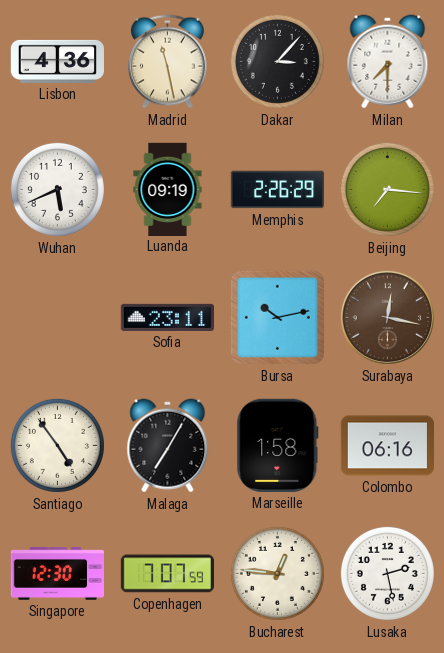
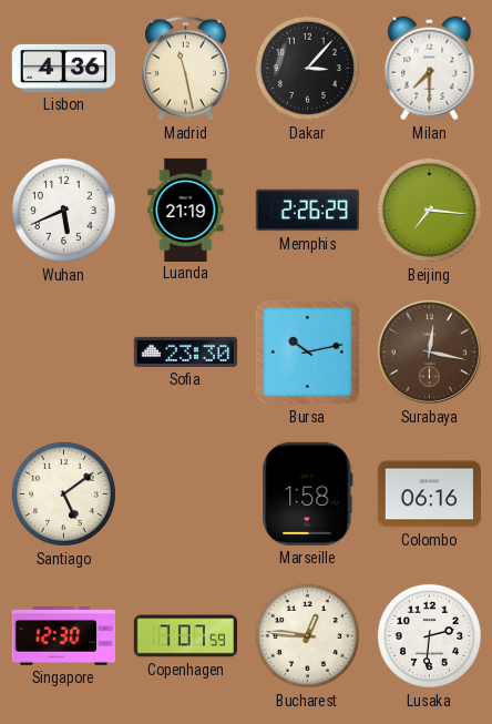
Luanda: 09:19 -> 21:19 (186, 210)
Sofia: 23:11 -> 23:30 (185, 351)
Santiago: 4:54 -> 5:09 (63, 493)
Malaga: 7:05 -> none (168, 446)
Lusaka: 2:28 -> 2:31 (429, 635)
